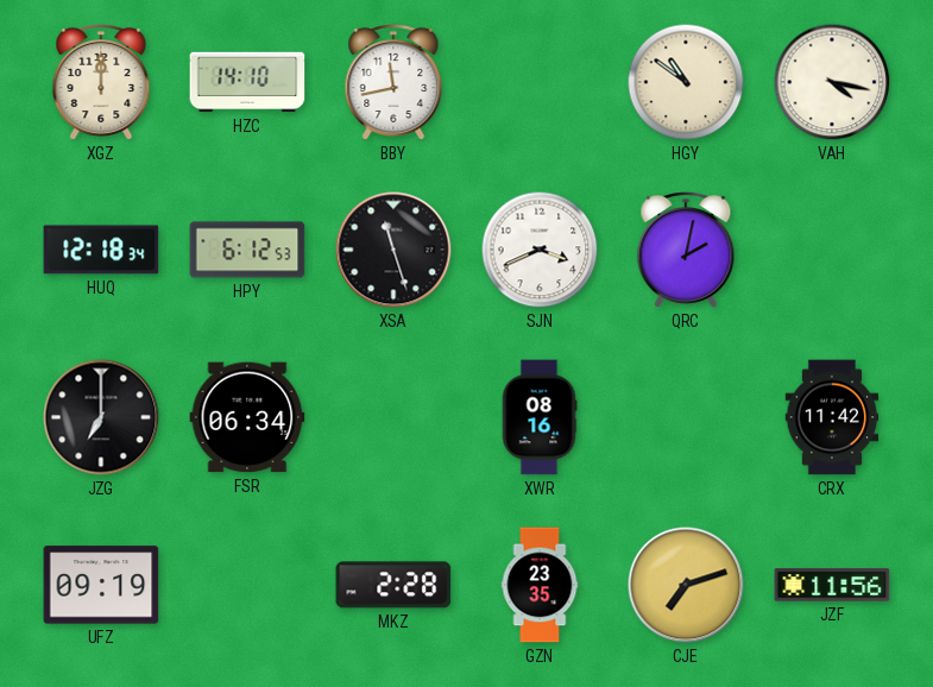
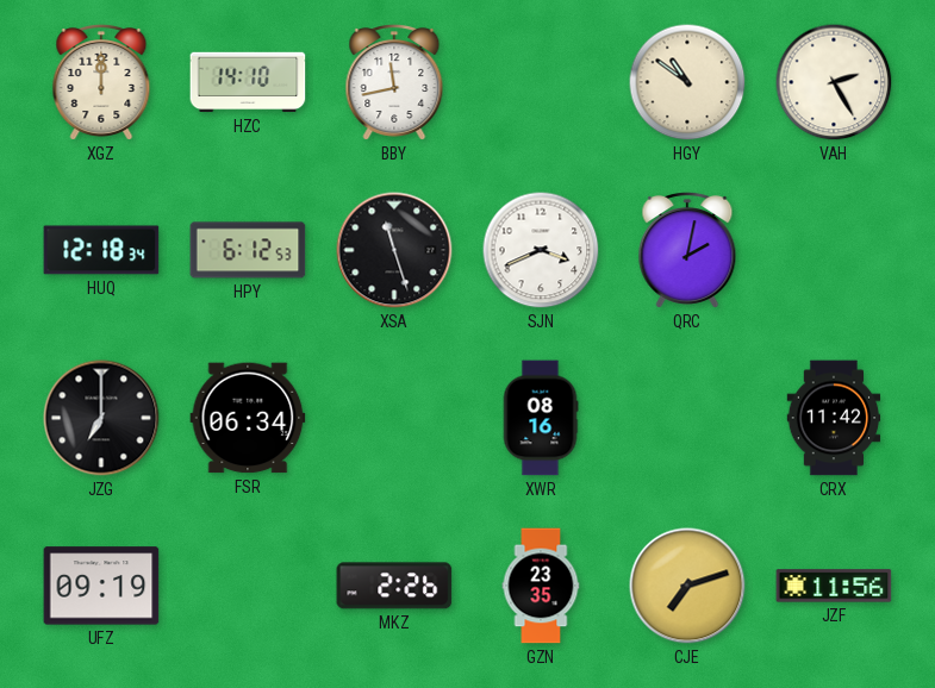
VAH: 4:17 -> 2:25 (834, 82)
MKZ: 2:28 -> 2:26 (394, 586)
